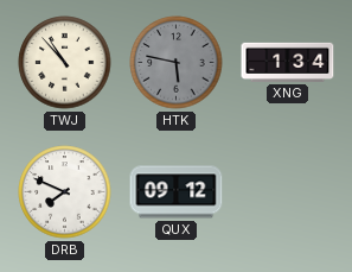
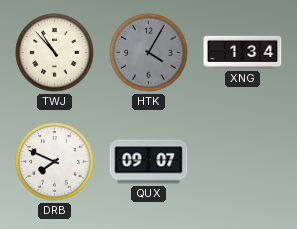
HTK: 5:47 -> 4:05 (149, 53)
QUX: 09:12 -> 09:07 (149, 162)
